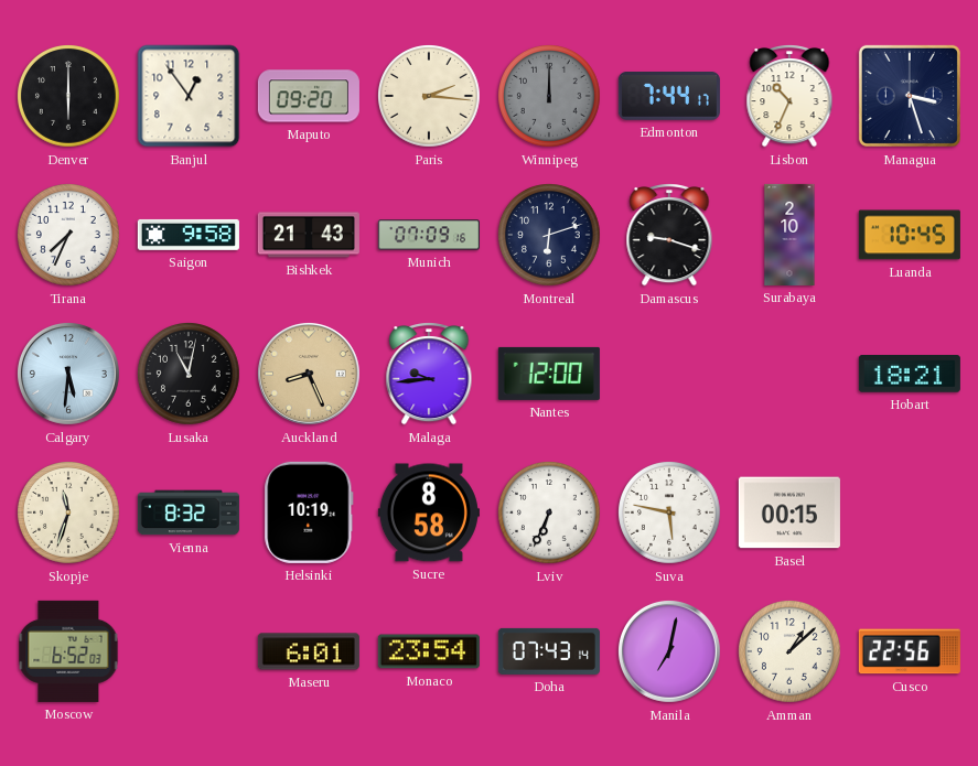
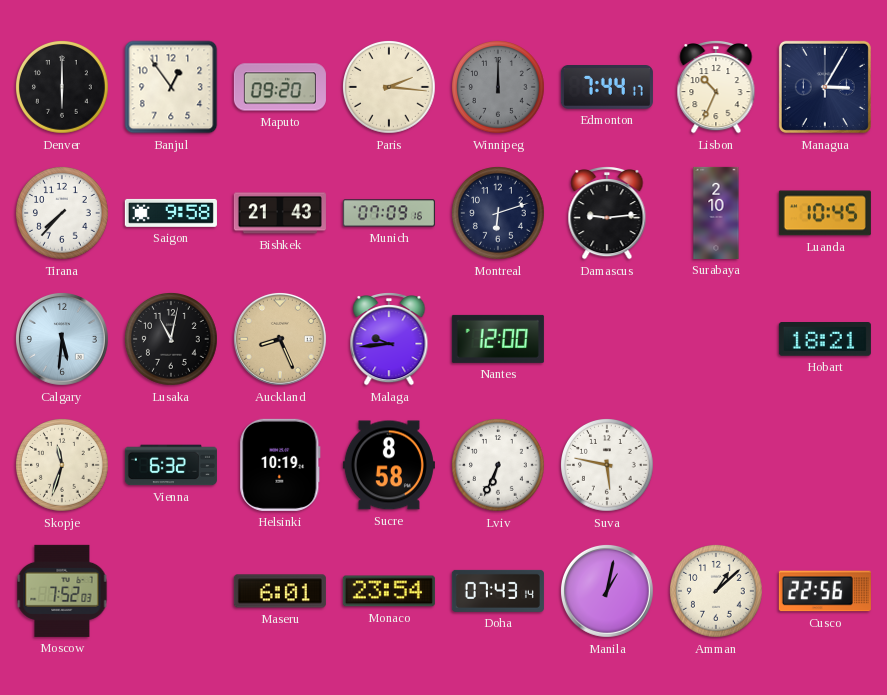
Managua: 3:27 -> 3:05 (825, 87)
Tirana: 7:34 -> 7:37 (63, 214)
Damascus: 9:18 -> 9:14 (607, 214)
Vienna: 8:32 -> 6:32 (171, 465)
Basel: 00:15 -> none (789, 513)
Moscow: 6:52 -> 7:52 (62, 591)
Manila: 7:02 -> 1:02 (607, 591)
